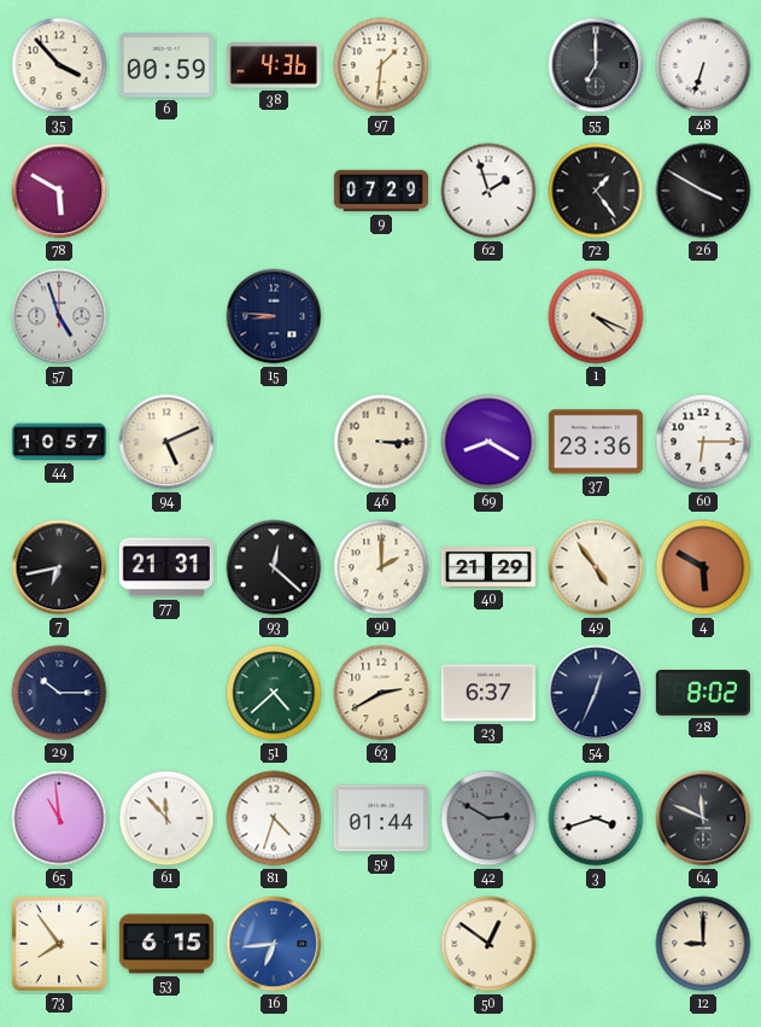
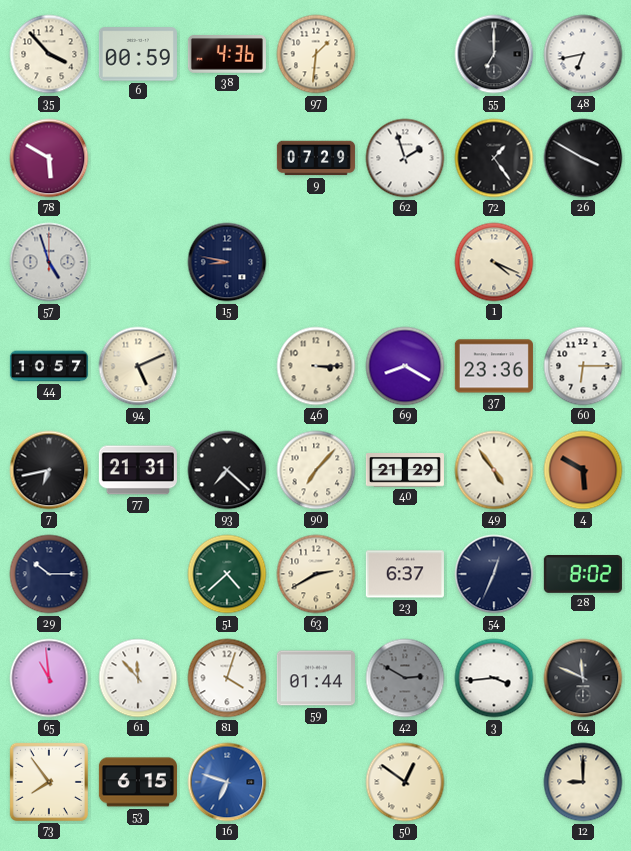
48: 6:33 -> 6:43 (583, 54)
15: 8:46 -> 8:47 (227, 262)
93: 12:22 -> 7:22 (227, 470)
90: 2:00 -> 7:07 (316, 470)
81: 4:33 -> 4:03 (227, 678)
3: 3:42 -> 3:44 (494, 678)
16: 6:44 -> 6:48 (227, 782)
